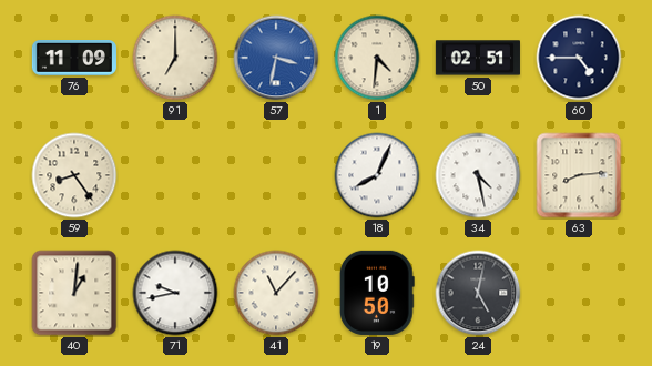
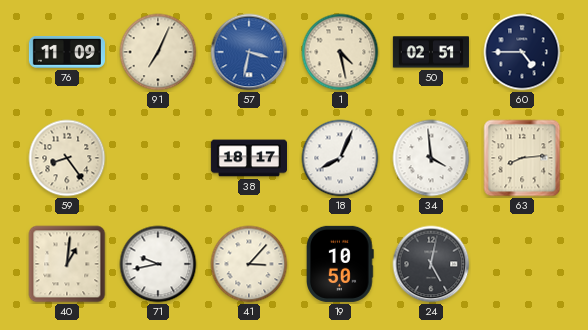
91: 7:00 -> 7:04 (158, 52)
1: 4:31 -> 4:28 (340, 52)
38: none -> 18:17 (248, 158)
34: 4:28 -> 3:59 (431, 158)
41: 11:07 -> 3:07 (249, 264)
